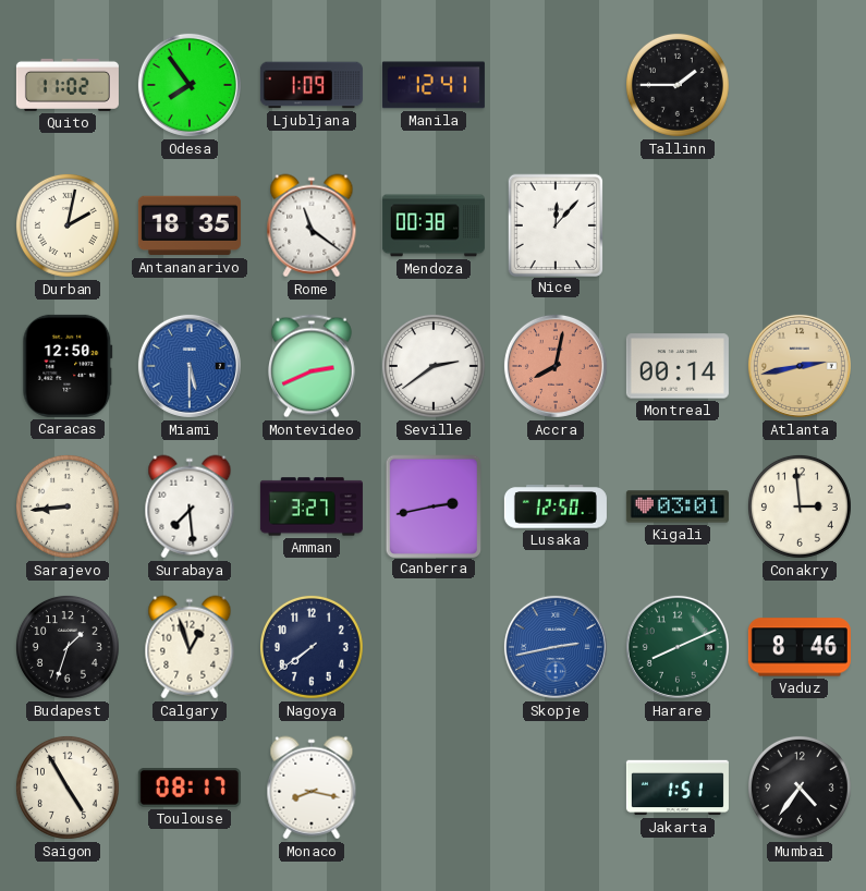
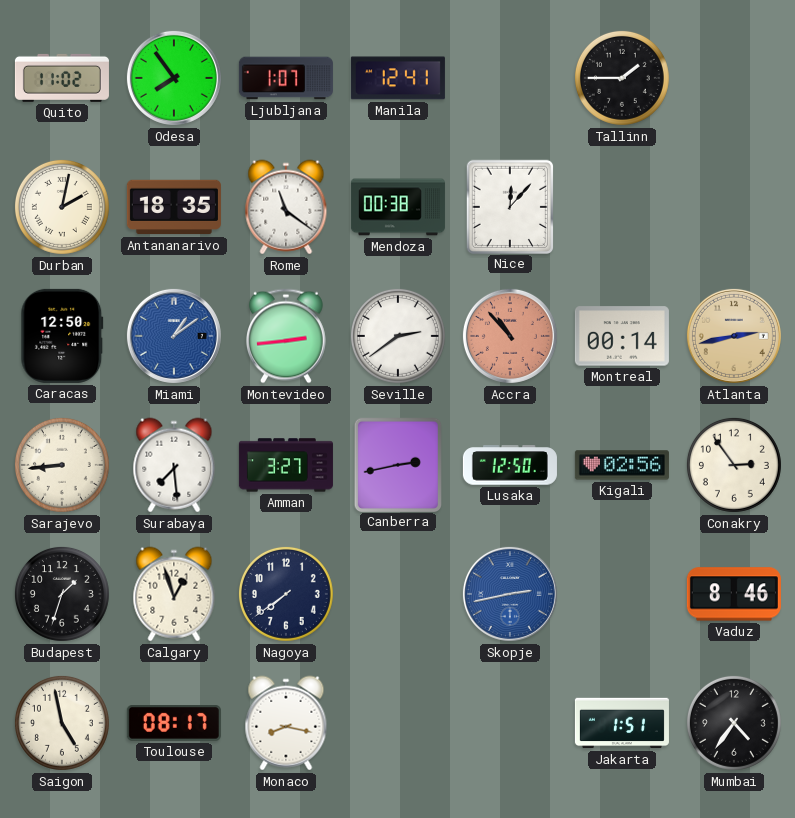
Ljubljana: 1:09 -> 1:07 (286, 78)
Miami: 5:30 -> 1:09 (174, 336)
Montevideo: 2:41 -> 2:44 (286, 336)
Accra: 8:02 -> 10:53 (510, 336)
Kigali: 03:01 -> 02:56 (622, 465)
Conakry: 2:59 -> 2:54 (734, 465)
Harare: 8:11 -> none (678, 647)
Saigon: 4:55 -> 4:58 (62, 723)
